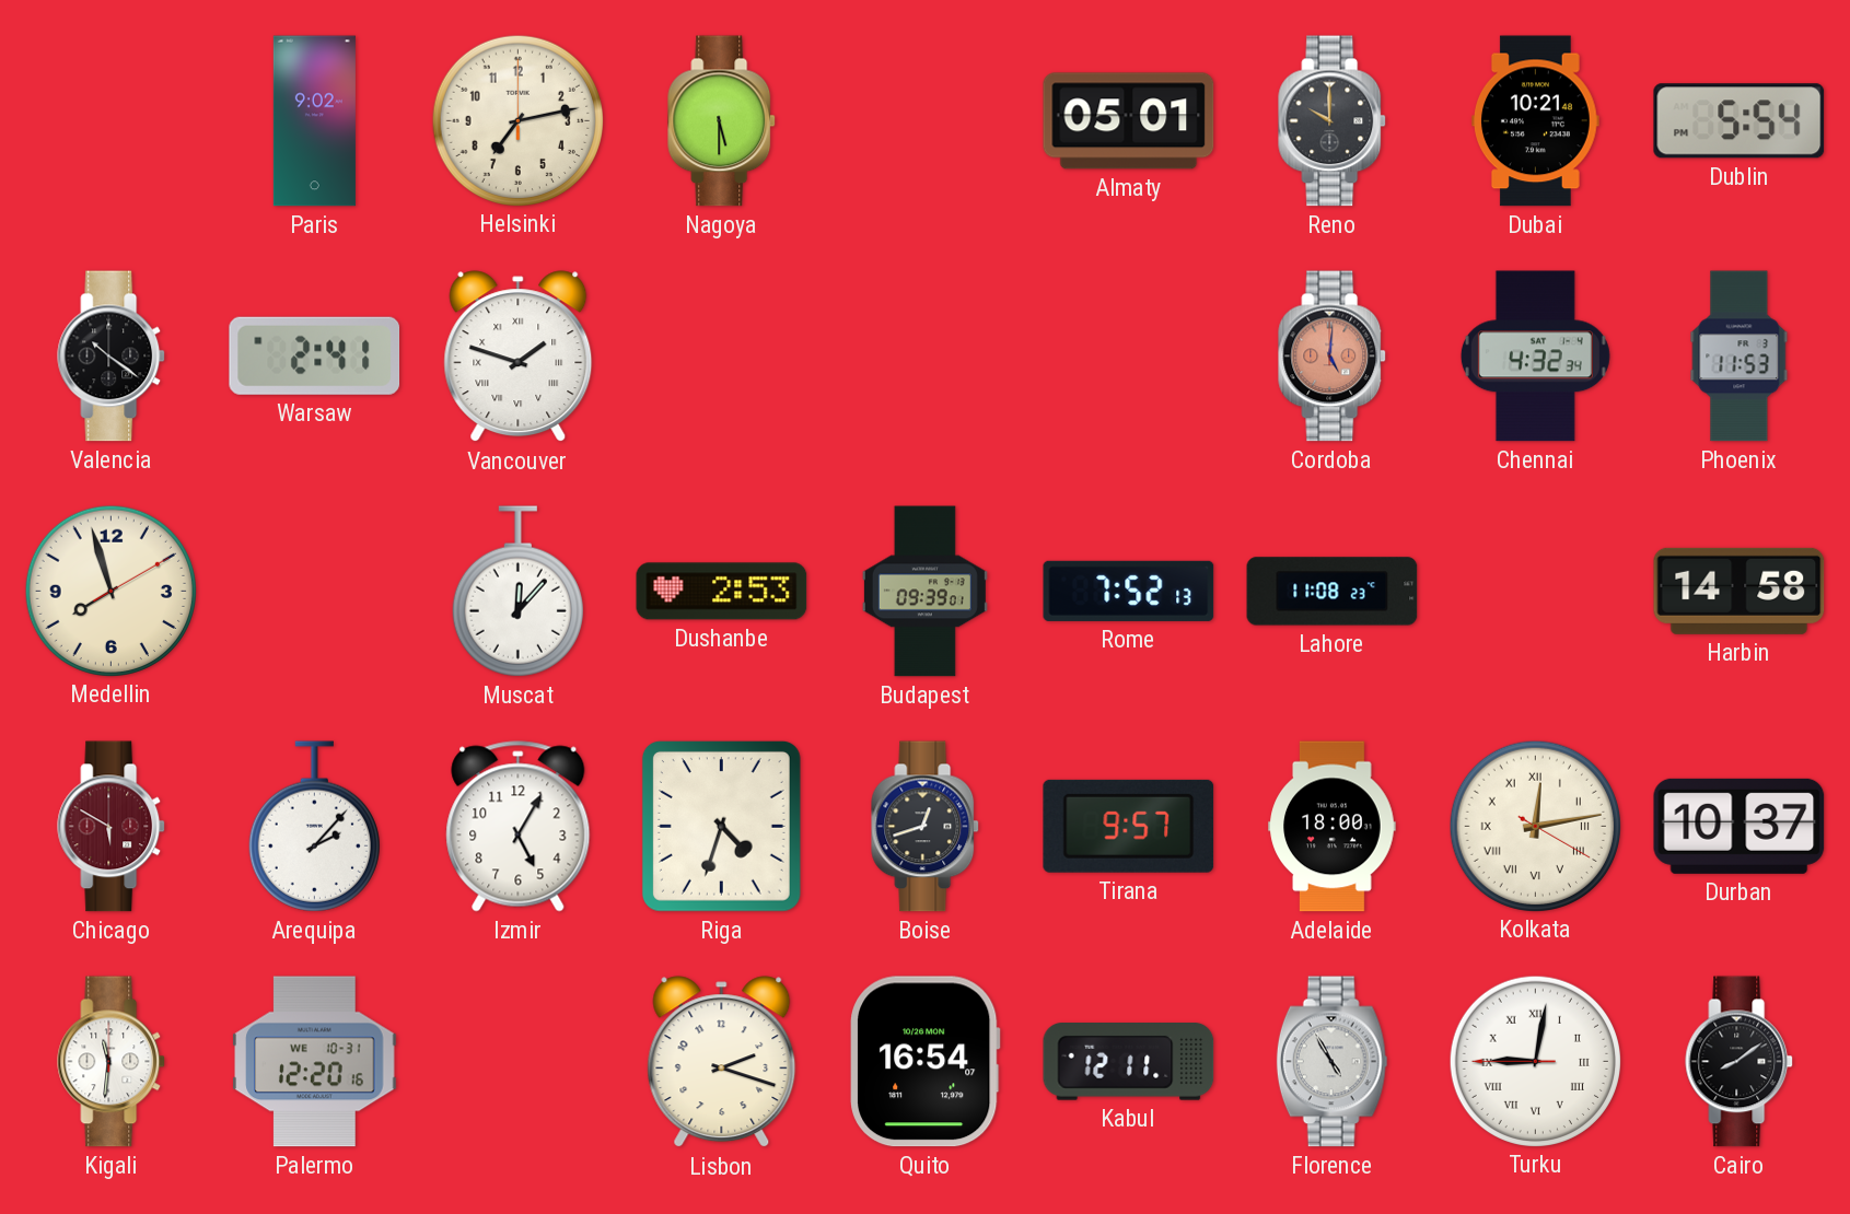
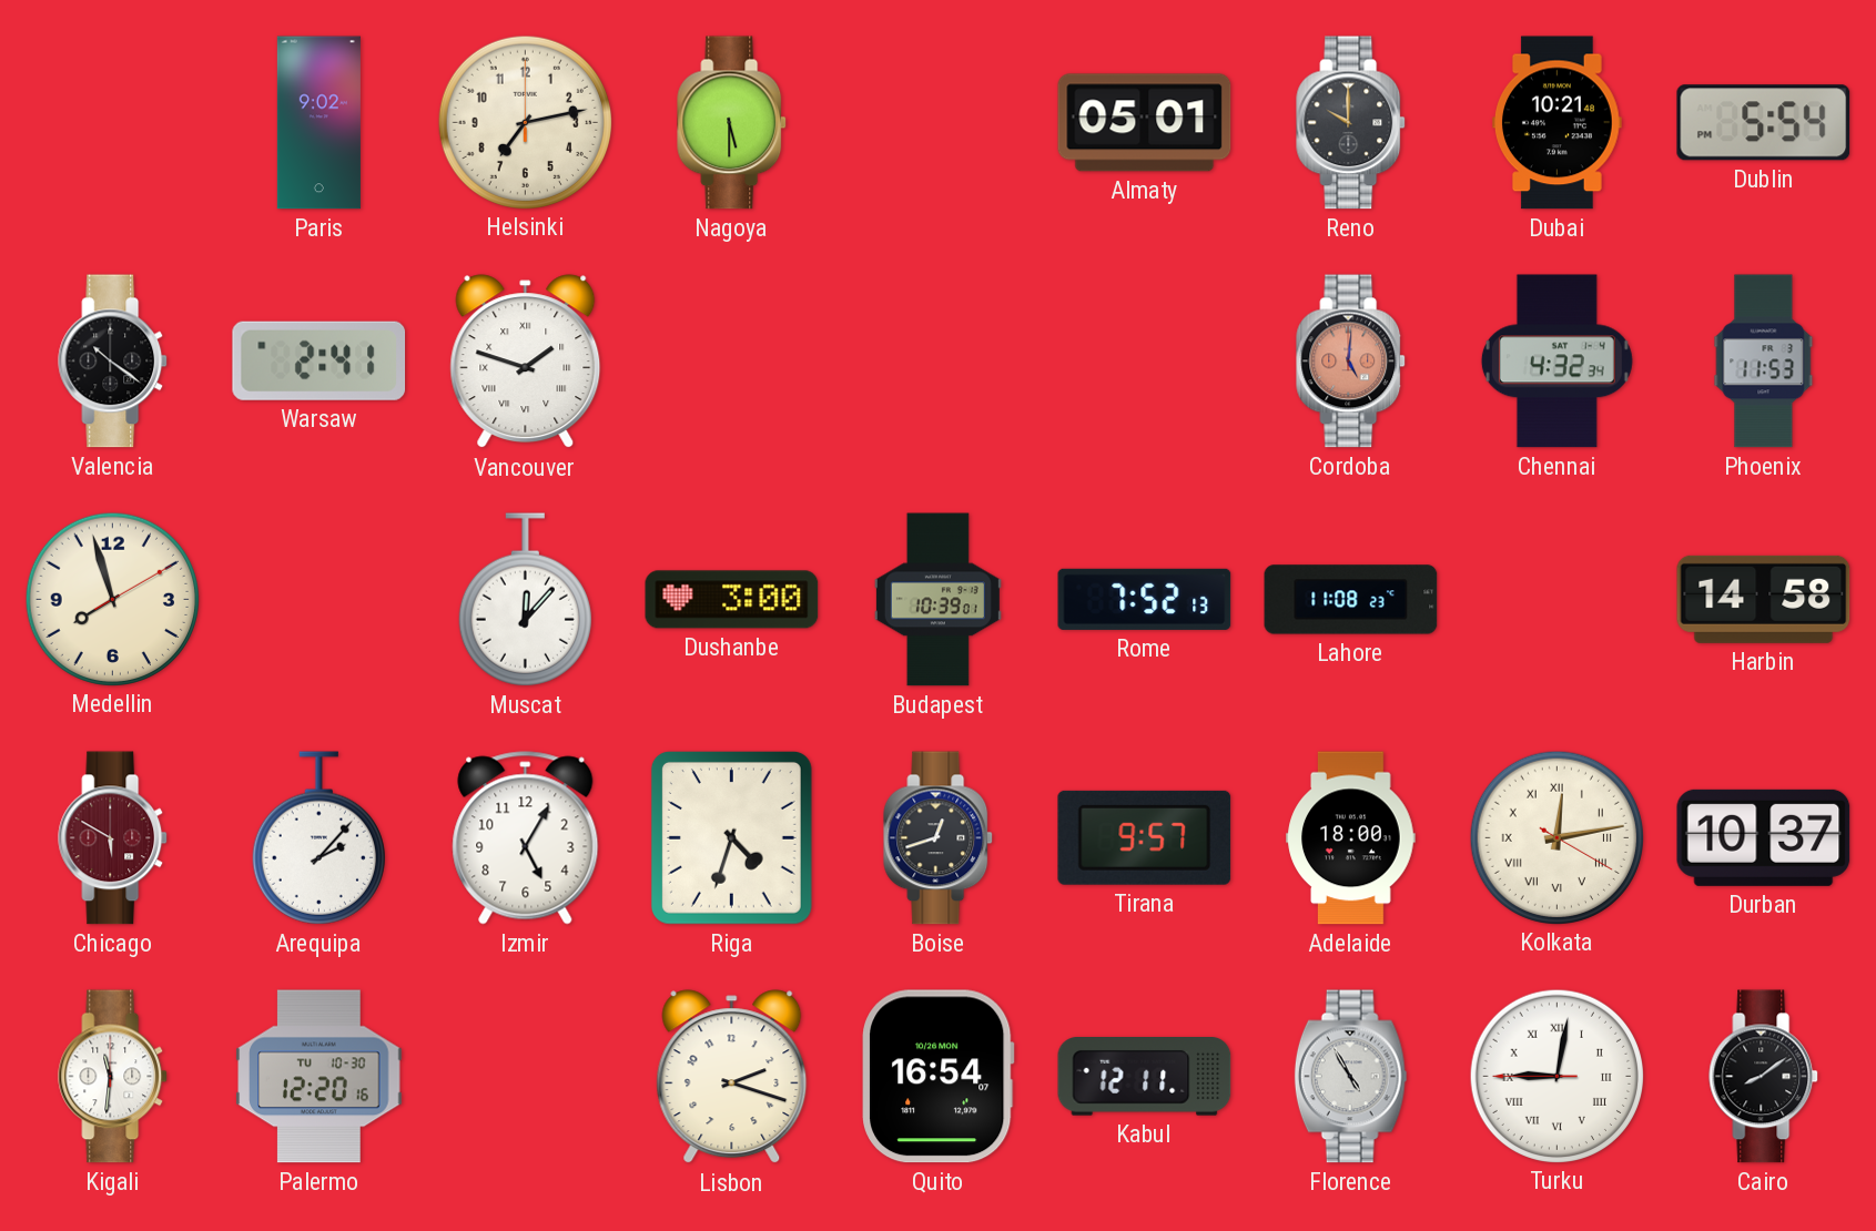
Dushanbe: 2:53 -> 3:00 (732, 600)
Budapest: 09:39 -> 10:39 (937, 600)
Palermo date: WE 10-31 -> TU 10-30 (320, 1077)
